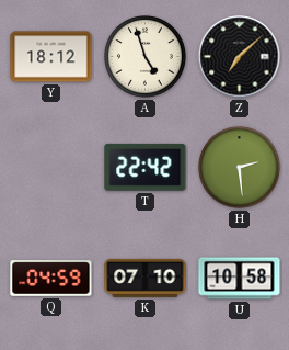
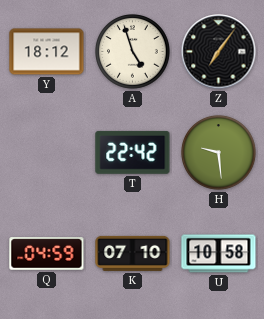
Z: 7:08 -> 7:06 (219, 52)
H: 2:29 -> 9:29 (219, 153)
